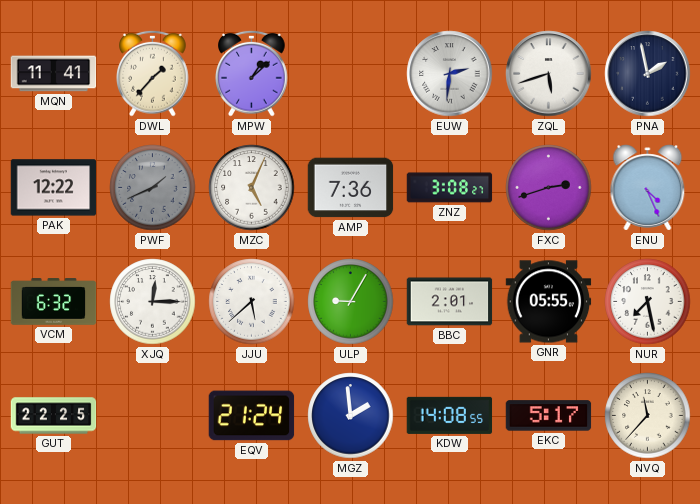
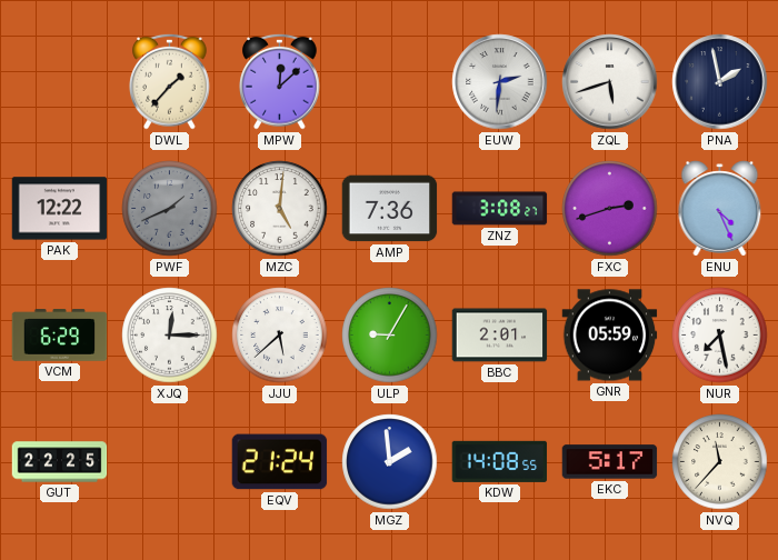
MQN: 11:41 -> none (54, 74)
MPW: 1:08 -> 12:08 (280, 81)
MZC: 5:04 -> 5:01 (280, 209)
VCM: 6:32 -> 6:29 (60, 336)
GNR: 05:55 -> 05:59 (610, 336)
